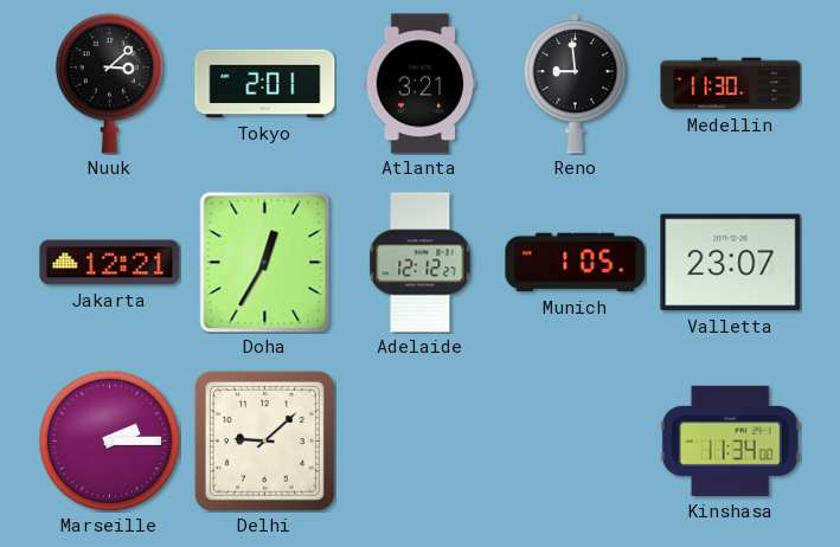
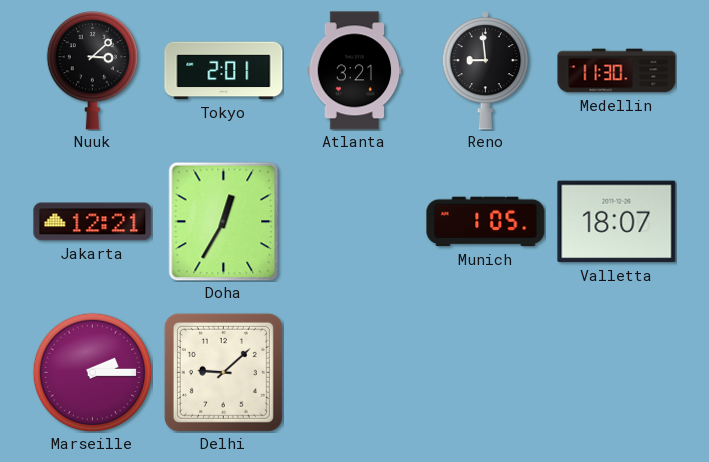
Adelaide: 12:12 -> none (421, 263)
Valletta: 23:07 -> 18:07 (617, 222)
Kinshasa: 11:34 -> none (730, 440)
